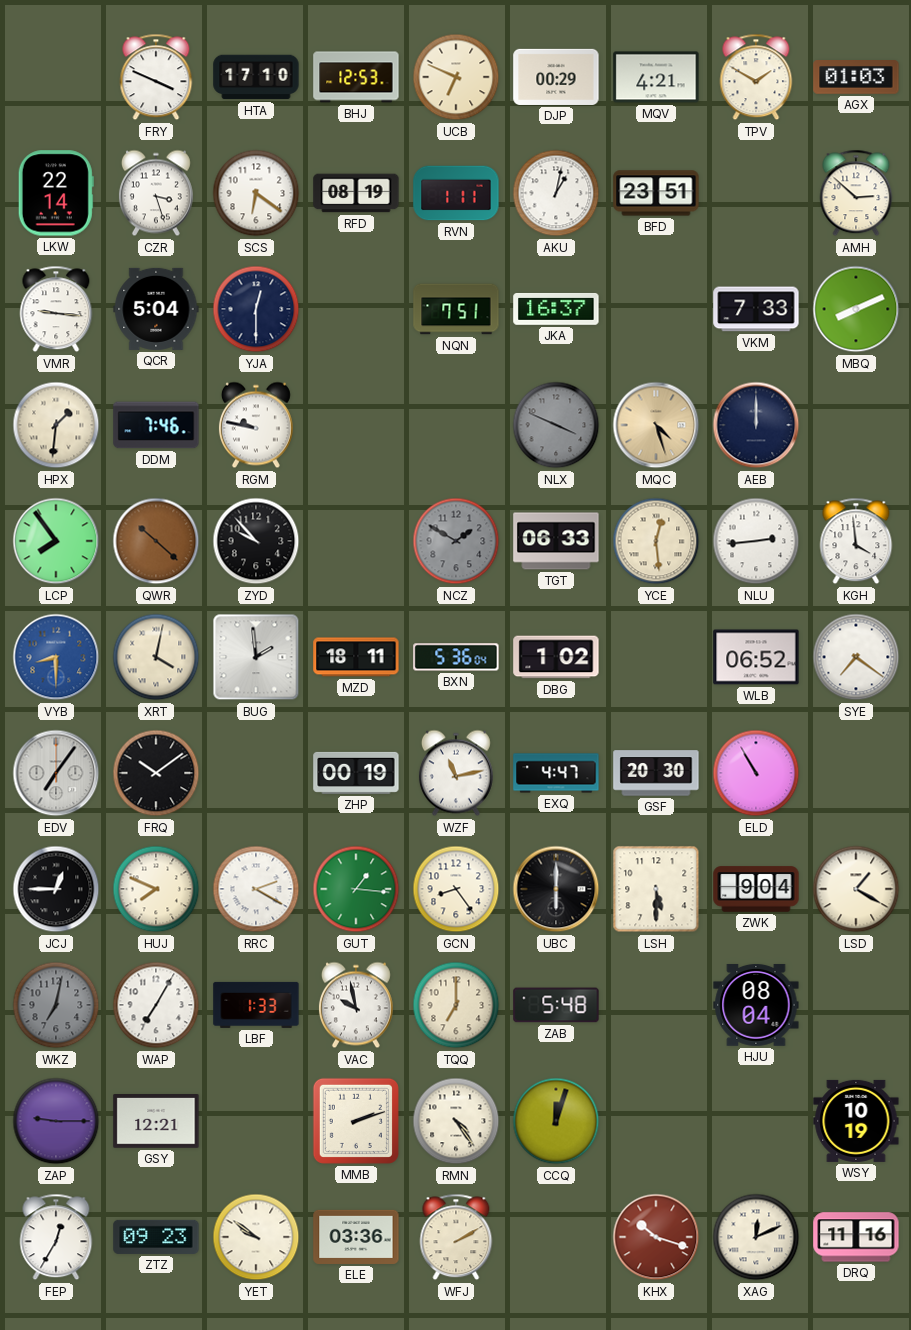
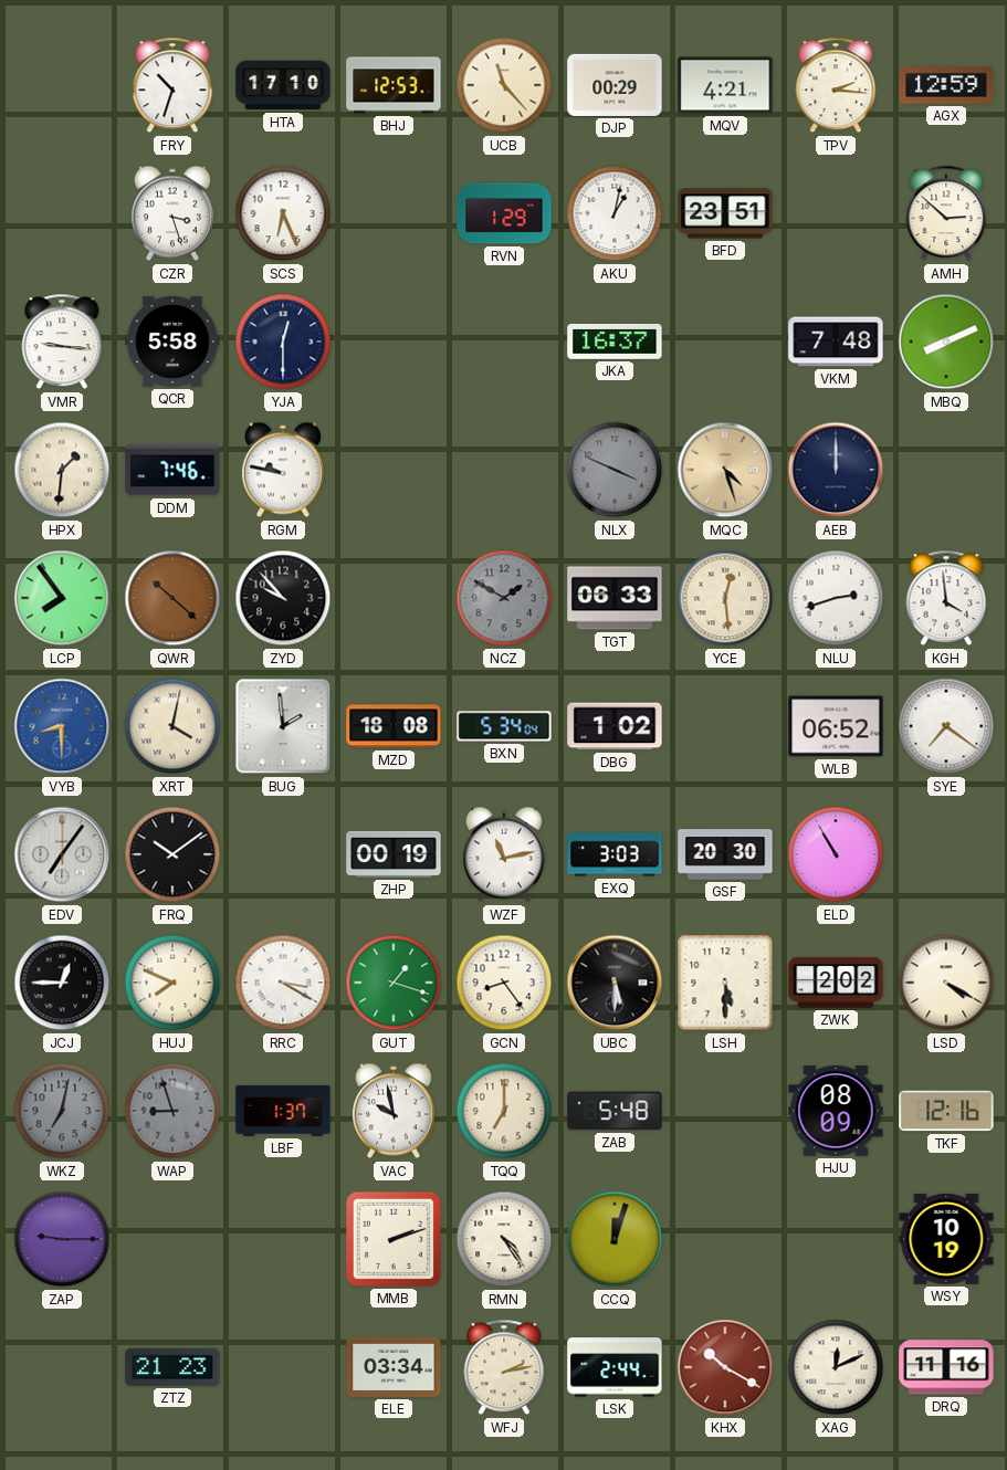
FRY: 3:49 -> 10:33 (172, 85)
UCB: 6:49 -> 11:23 (504, 85)
TPV: 1:50 -> 2:16 (836, 85)
AGX: 01:03 -> 12:59 (946, 85)
LKW: 22:14 -> none (56, 193)
SCS: 6:21 -> 6:26 (283, 213)
RFD: 08:19 -> none (356, 193)
RVN: 1:11 -> 1:29 (504, 213)
QCR: 5:04 -> 5:58 (172, 342)
NQN: 7:51 -> none (456, 309)
VKM: 7:33 -> 7:48 (836, 342)
NLU: 2:44 -> 2:42 (836, 598)
MZD: 18:11 -> 18:08 (394, 726)
BXN: 5:36 -> 5:34 (504, 726)
EXQ: 4:47 -> 3:03 (615, 854)
RRC: 2:20 -> 3:20 (283, 983)
GUT: 1:16 -> 1:18 (394, 983)
UBC: 6:00 -> 5:30 (615, 983)
ZWK: 9:04 -> 2:02 (836, 983)
LSD: 1:20 -> 4:20 (946, 983)
WAP: 7:05 -> 8:57 (172, 1111)
WAP dial: white -> grey (172, 1111)
LBF: 1:33 -> 1:37 (283, 1111)
HJU: 08:04 -> 08:09 (836, 1111)
TKF: none -> 12:16 (946, 1111)
GSY: 12:21 -> none (156, 1121)
FEP: 12:35 -> none (56, 1237)
ZTZ: 09:23 -> 21:23 (172, 1367)
YET: 9:51 -> none (256, 1237)
ELE: 03:36 -> 03:34 (394, 1367)
WFJ: 2:10 -> 2:13 (504, 1367)
LSK: none -> 2:44 (615, 1367)
KHX: 10:18 -> 10:20 (725, 1367)
